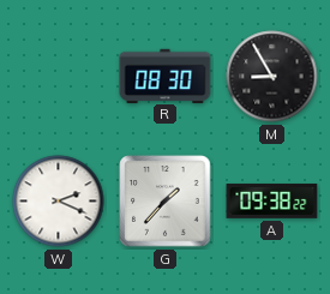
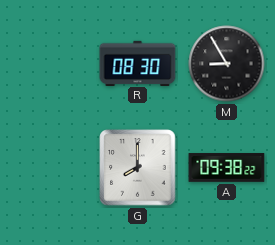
W: 2:19 -> none (59, 202)
G: 1:37 -> 8:00 (138, 168)
